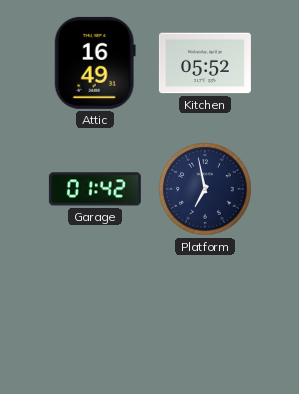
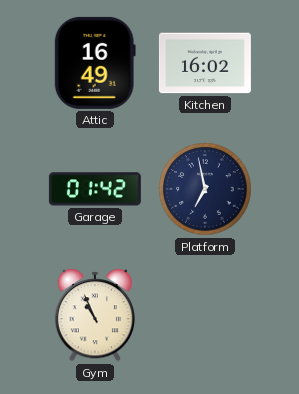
Kitchen: 05:52 -> 16:02 (205, 63)
Gym: none -> 10:56 (94, 315)
